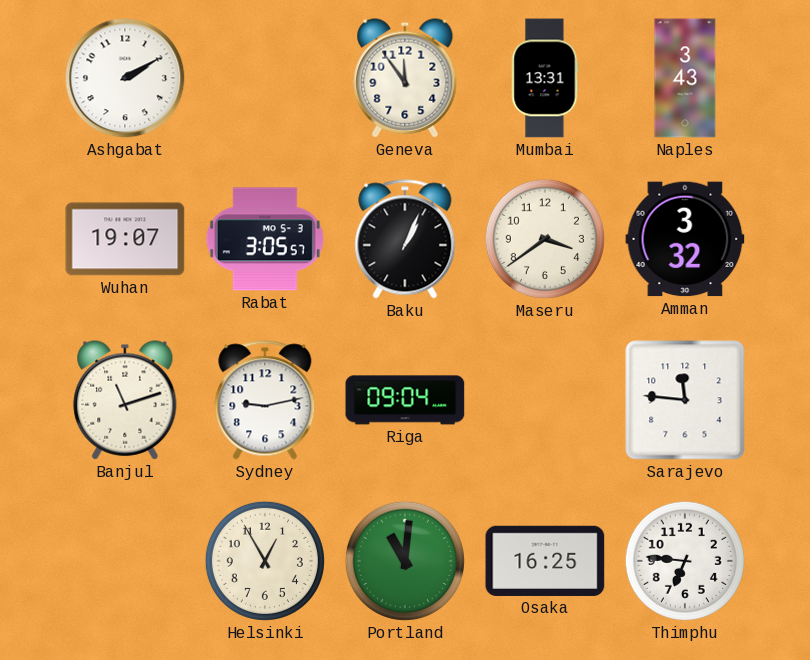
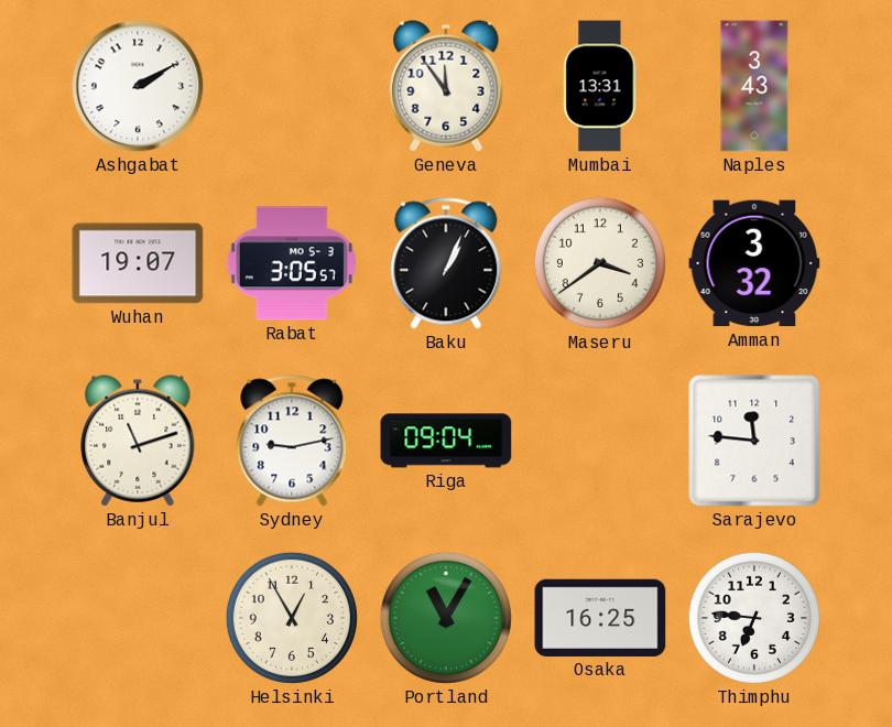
Portland: 11:01 -> 11:05 (446, 618)
